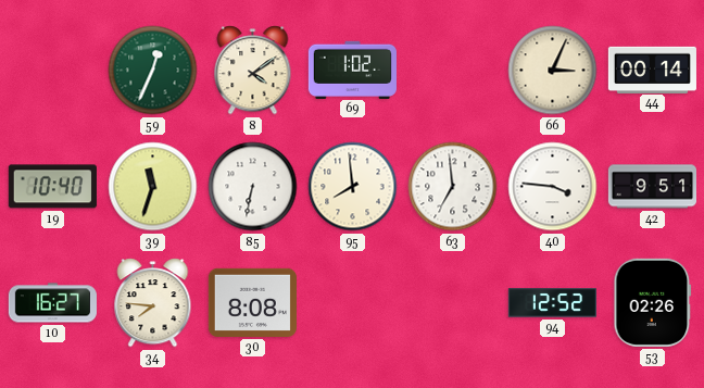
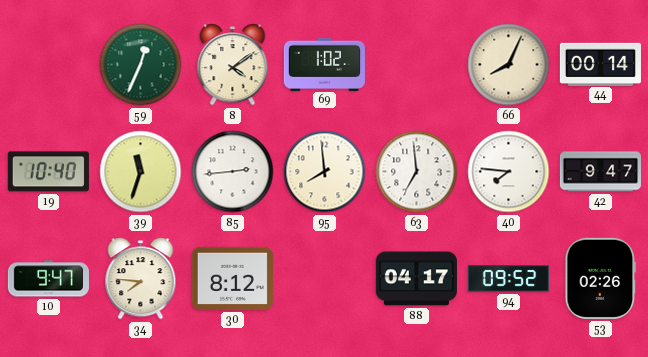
66: 3:04 -> 8:04 (509, 65)
85: 6:32 -> 2:44 (233, 172)
40: 3:46 -> 7:46 (509, 172)
42: 9:51 -> 9:47 (600, 172)
10: 16:27 -> 9:47 (48, 279)
30: 8:08 -> 8:12 (232, 278)
88: none -> 04:17 (416, 279)
94: 12:52 -> 09:52 (508, 279)
